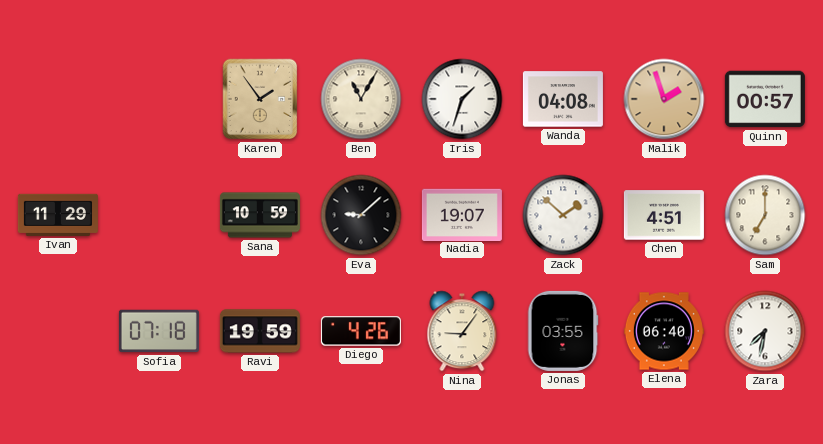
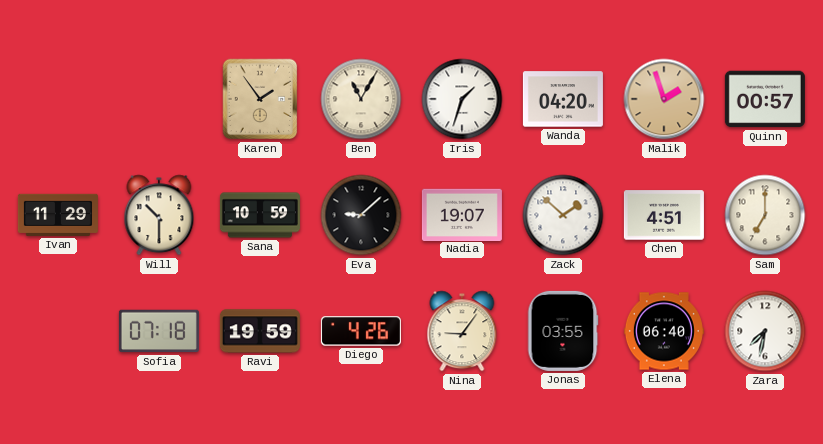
Wanda: 04:08 -> 04:20 (563, 99)
Will: none -> 10:30 (159, 215)
